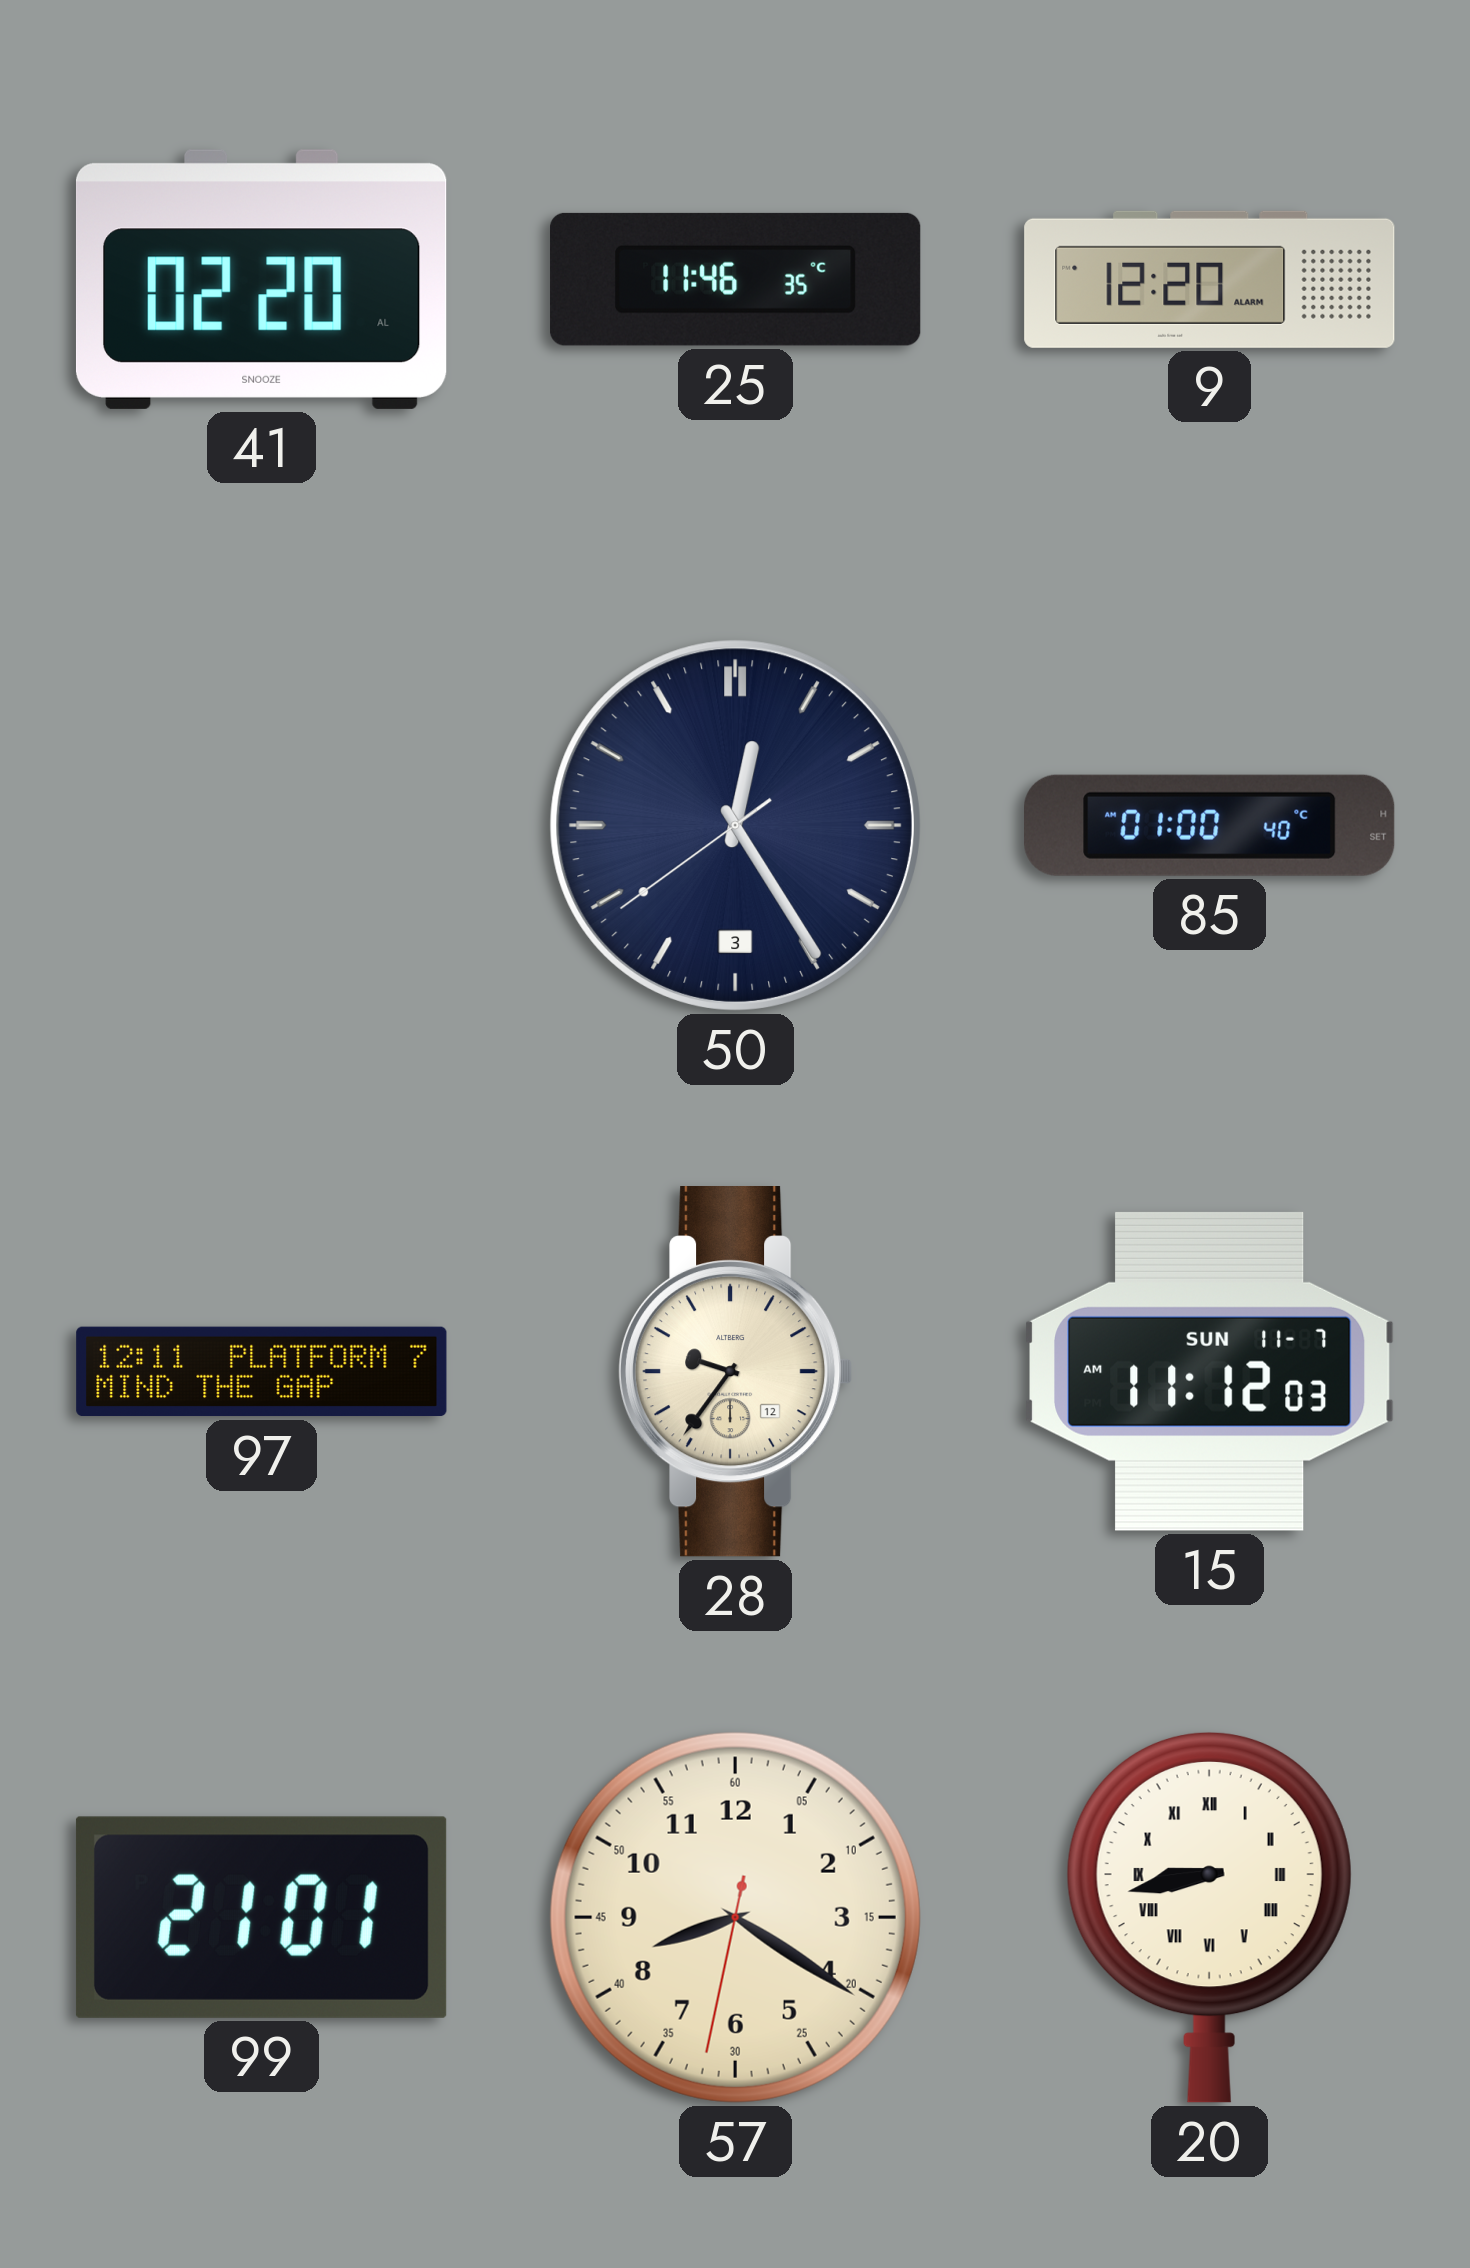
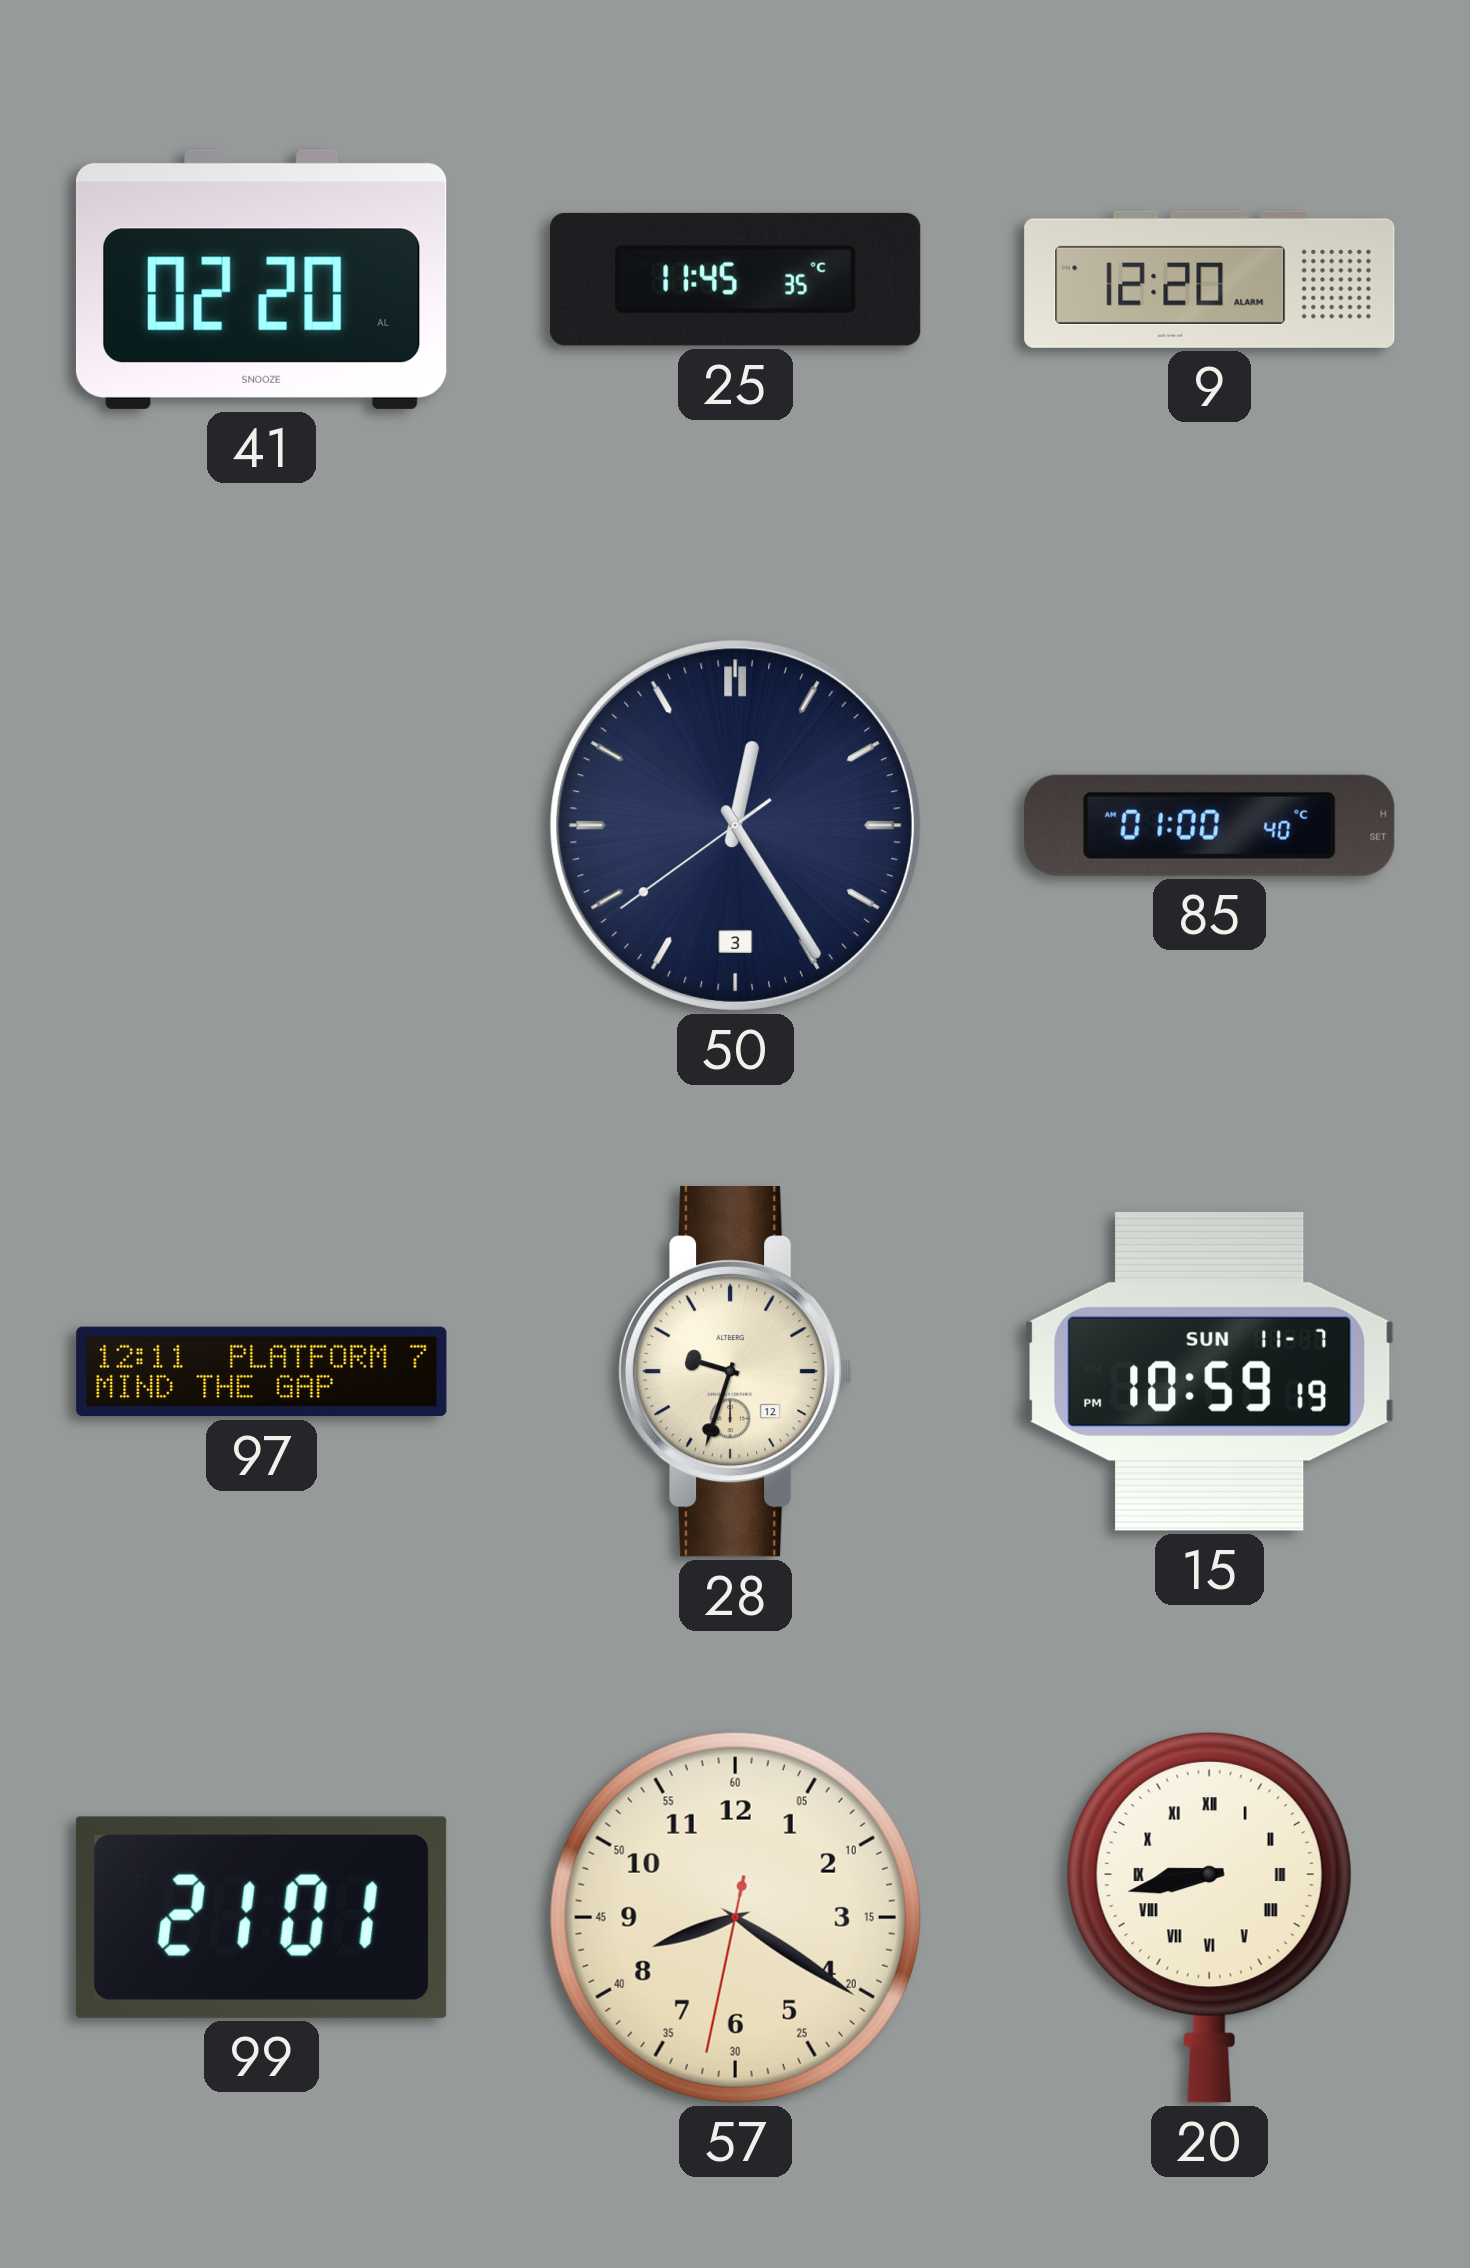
25: 11:46 -> 11:45 (736, 279)
28: 9:36 -> 9:33 (736, 1372)
15: 11:12 -> 10:59 (1210, 1371)
